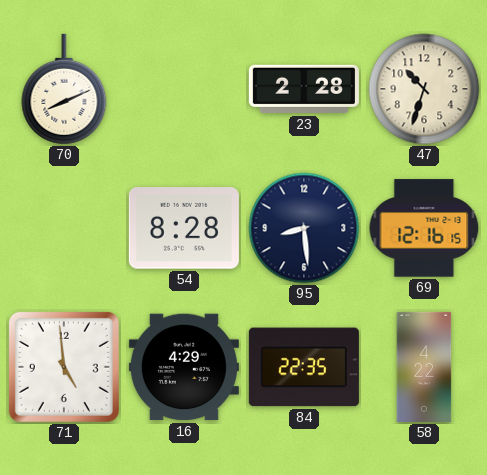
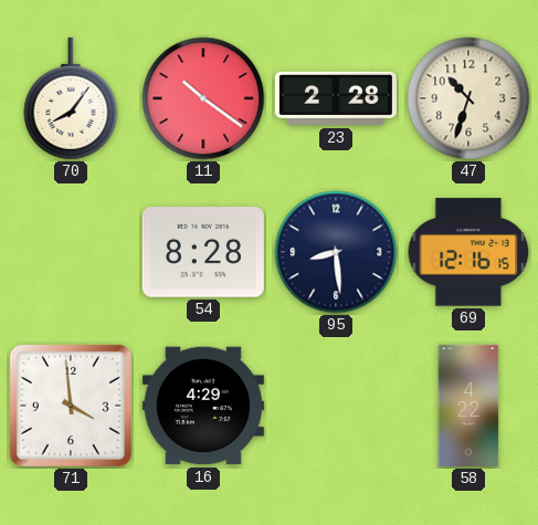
70: 8:11 -> 8:06 (71, 98)
11: none -> 10:21 (203, 98)
71: 4:59 -> 3:59 (71, 406)
84: 22:35 -> none (304, 367)
